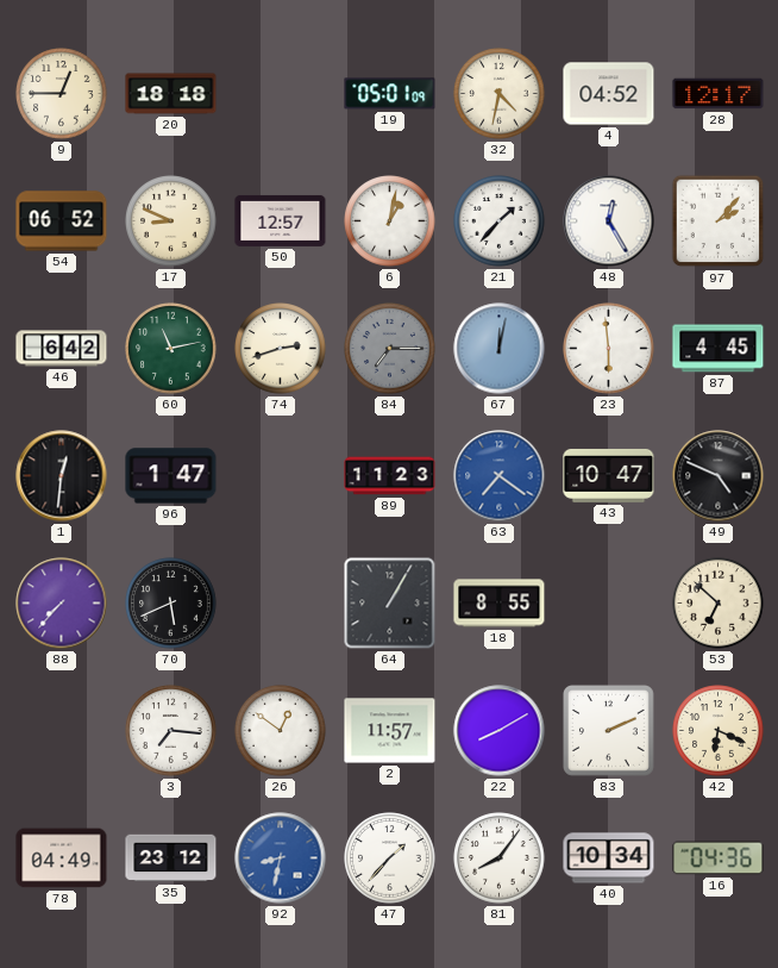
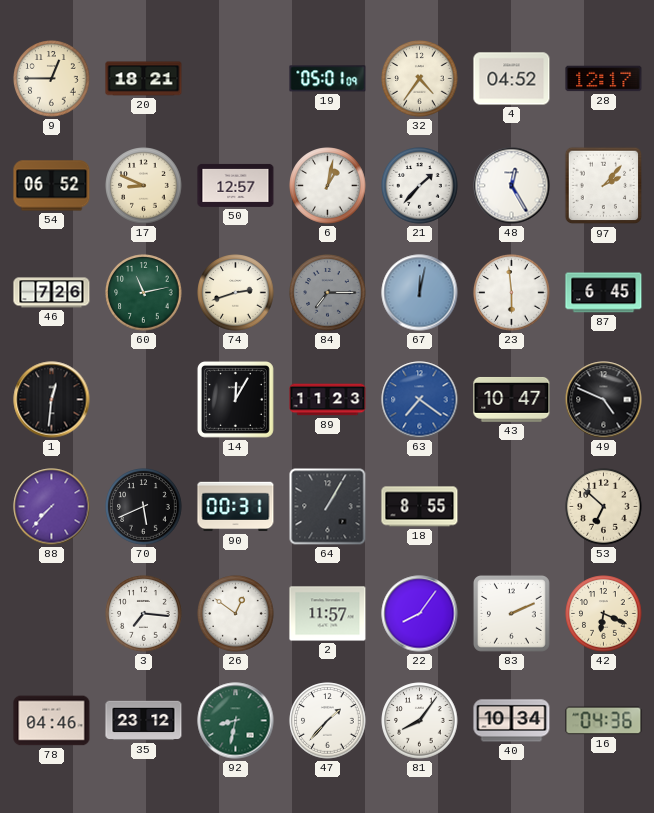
20: 18:18 -> 18:21 (144, 79)
32: 4:32 -> 4:36 (420, 79)
46: 6:42 -> 7:26 (52, 293)
87: 4:45 -> 6:45 (604, 293)
96: 1:47 -> none (171, 476)
14: none -> 12:05 (235, 399)
90: none -> 00:31 (236, 507)
22: 8:10 -> 8:06 (420, 614)
78: 04:49 -> 04:46 (52, 721)
92 dial: blue -> green (236, 721)
